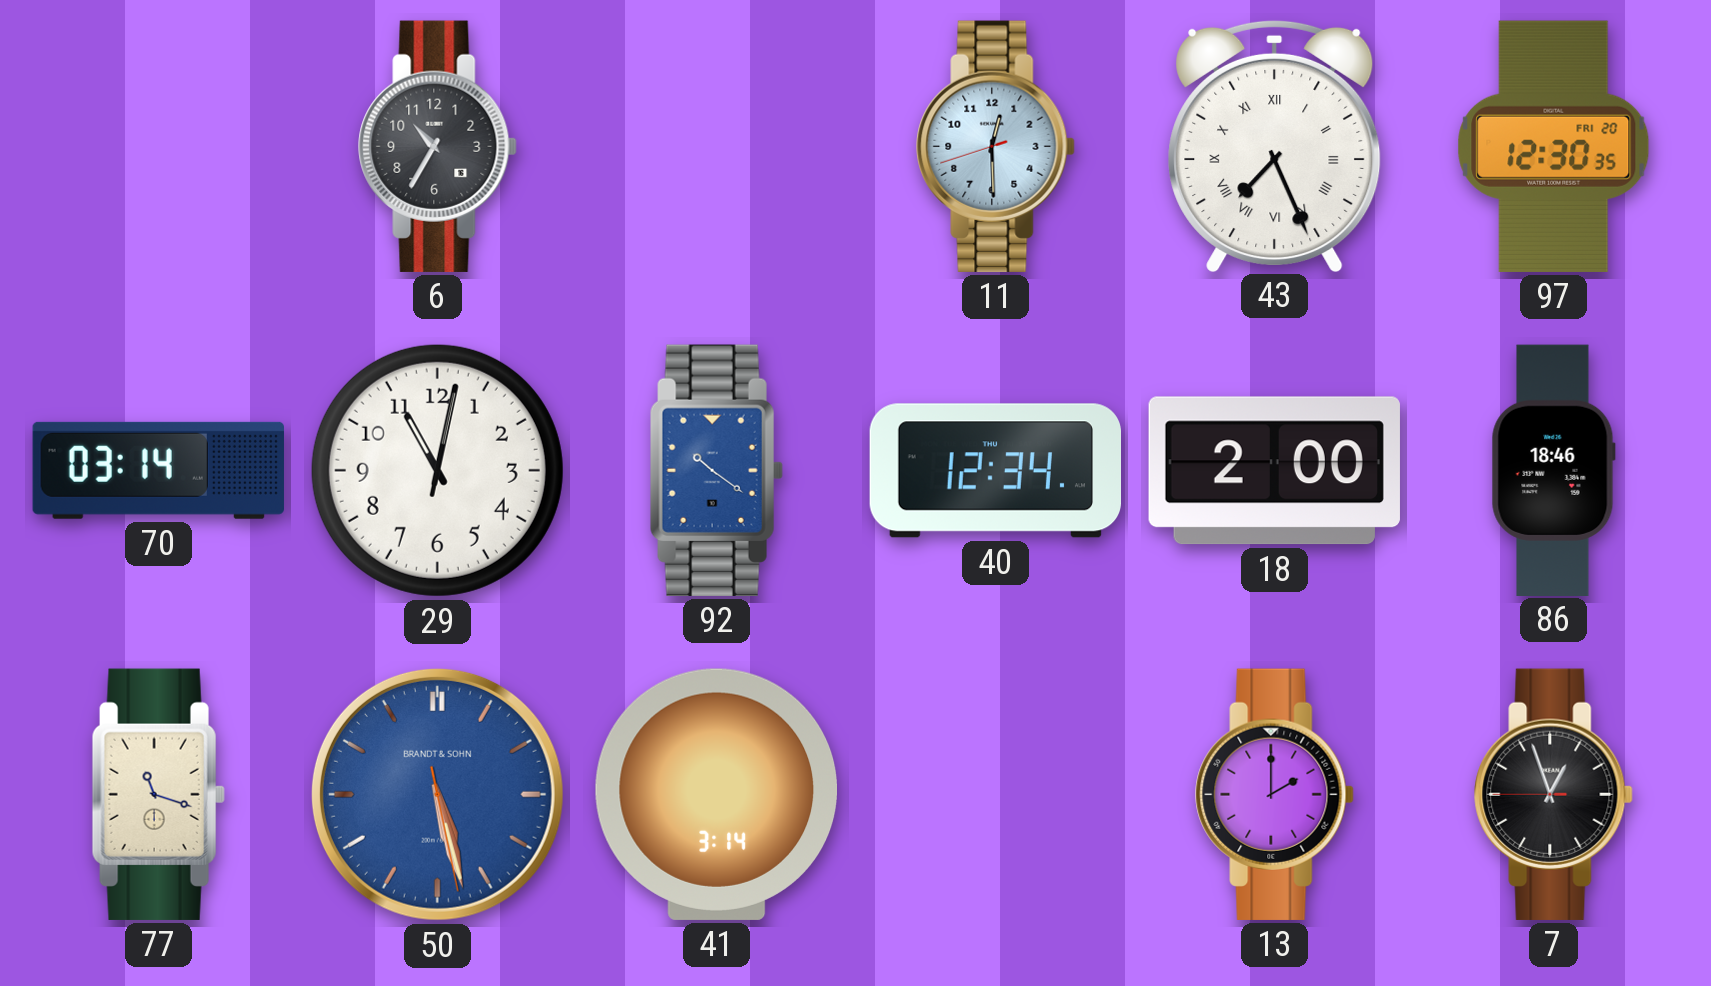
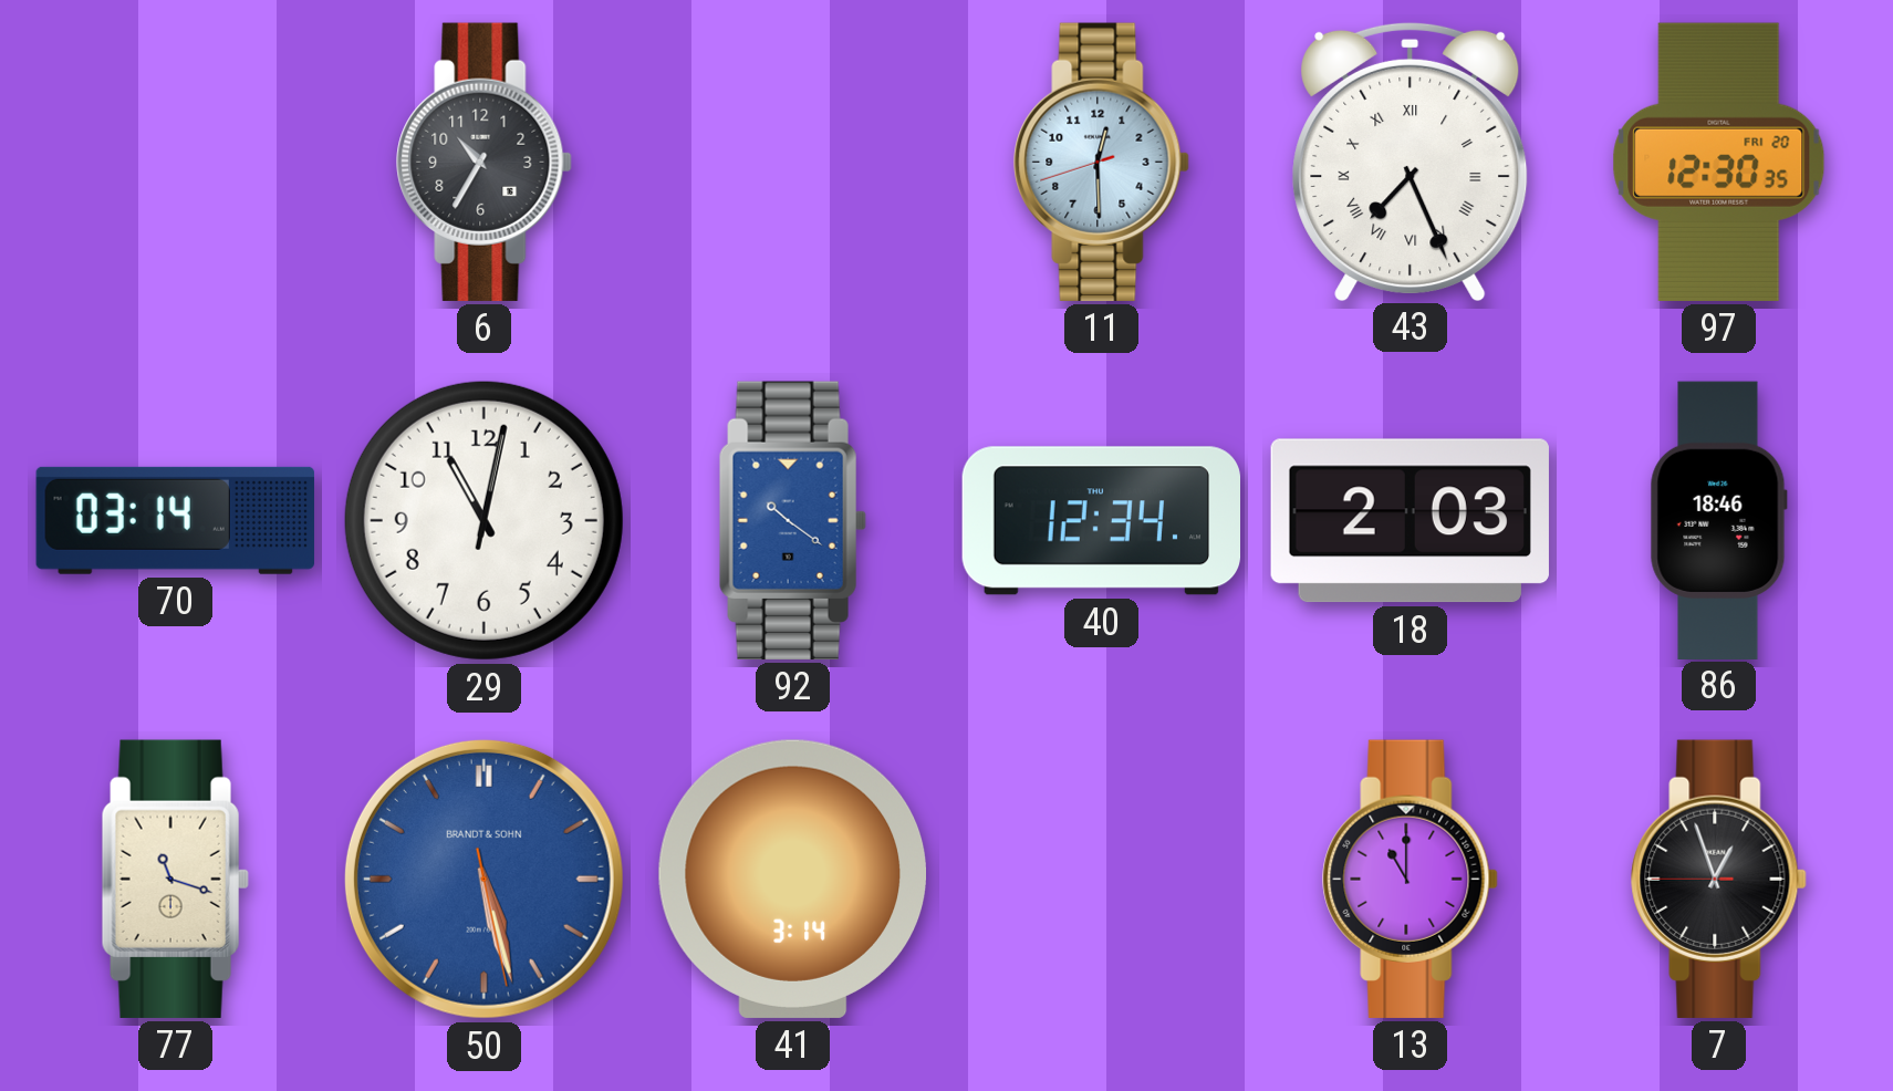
18: 2:00 -> 2:03 (1410, 521)
13: 2:00 -> 11:00 (1411, 879)
